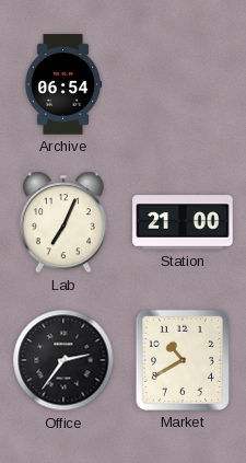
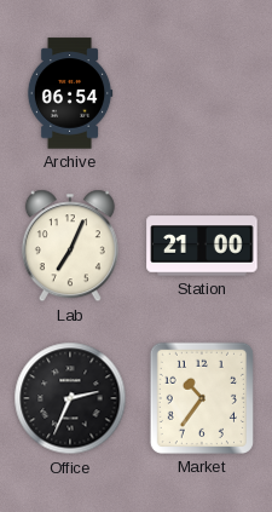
Office: 2:36 -> 2:34 (70, 398)
Market: 10:40 -> 10:36 (202, 398)
